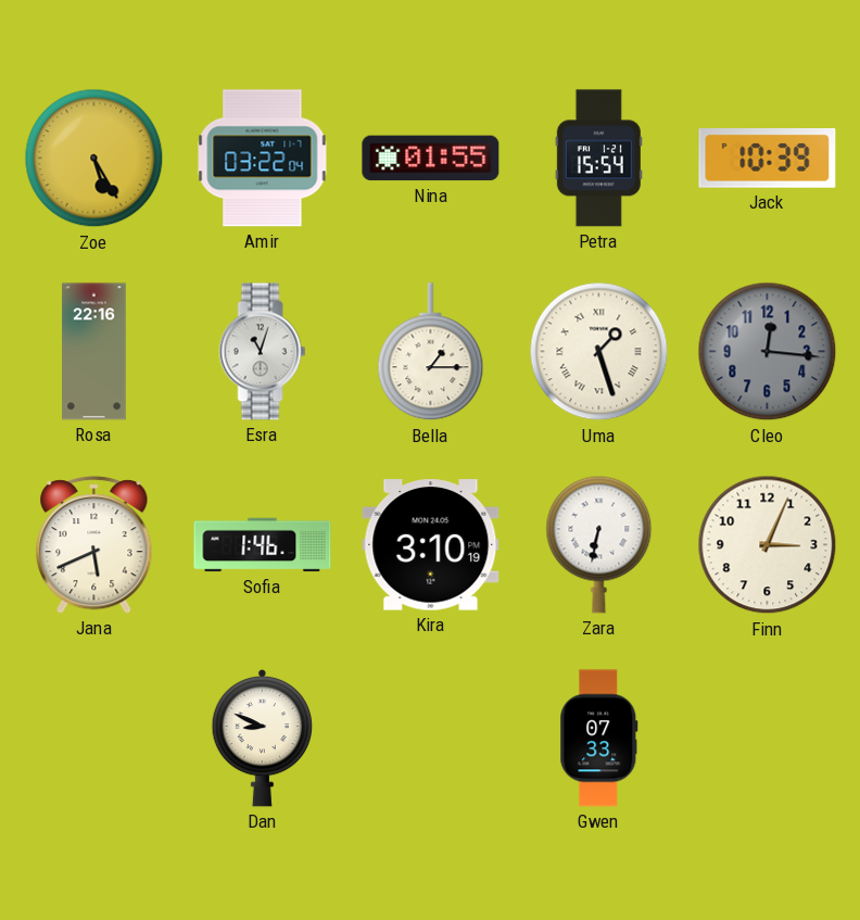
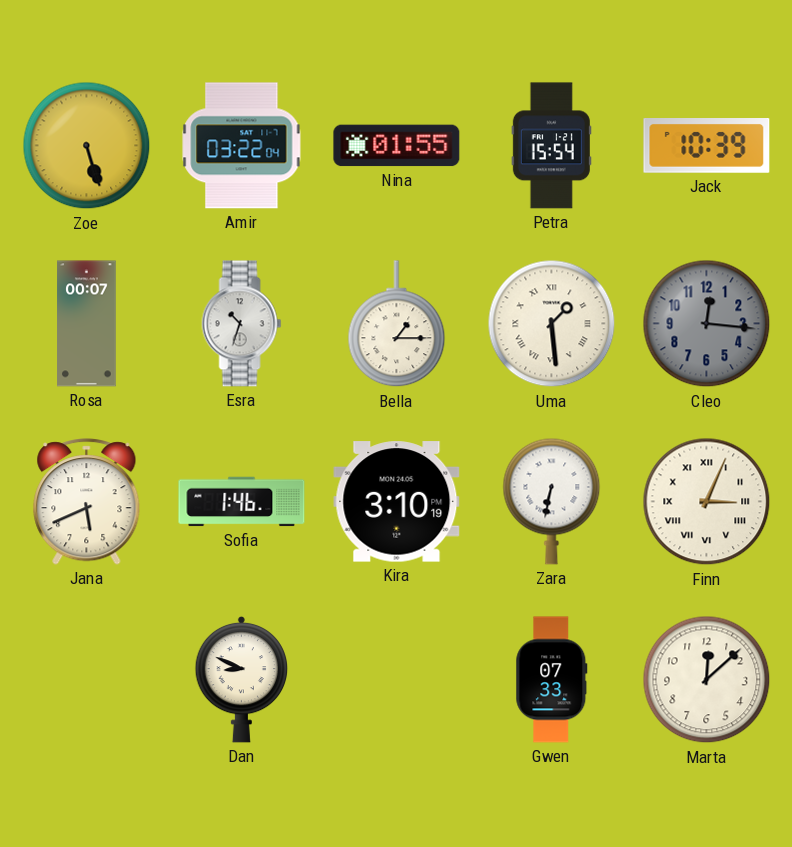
Zoe: 5:25 -> 5:27 (87, 146)
Rosa: 22:16 -> 00:07 (87, 324)
Esra: 11:03 -> 10:33 (242, 324)
Uma: 1:27 -> 1:29 (552, 324)
Finn numerals: Arabic -> Roman (707, 502)
Marta: none -> 12:08 (707, 680)
